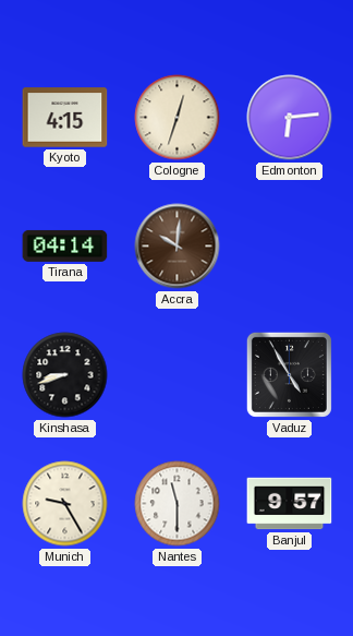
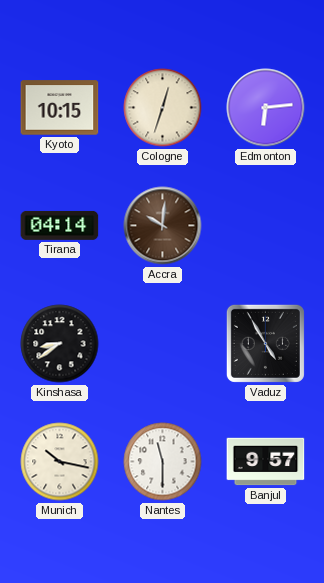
Kyoto: 4:15 -> 10:15 (60, 108)
Kinshasa: 8:42 -> 8:39 (60, 344)
Munich: 9:25 -> 10:17 (60, 462)
